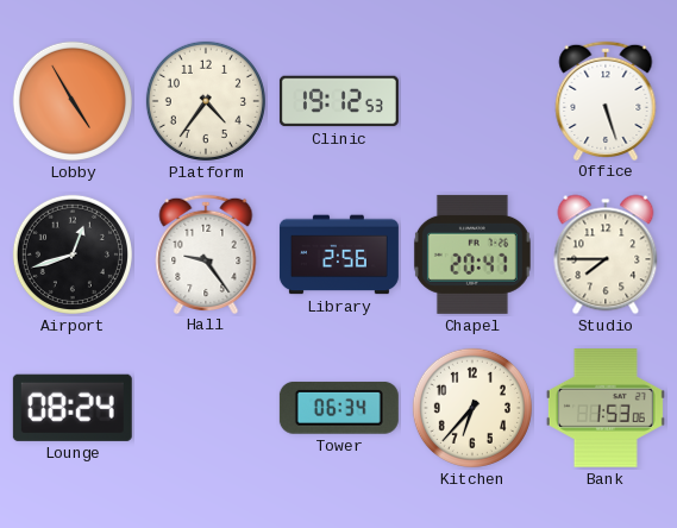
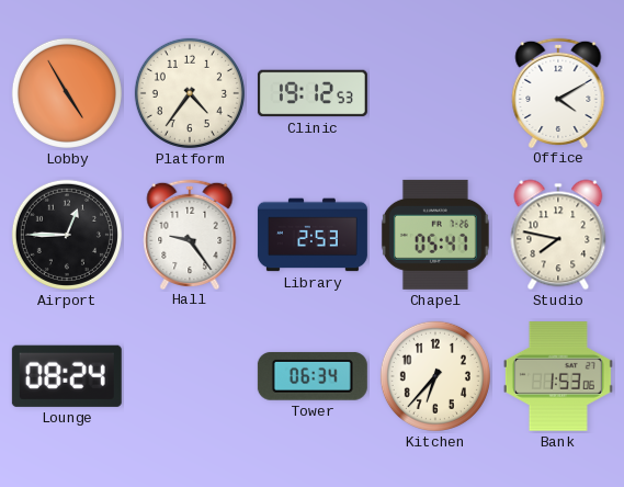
Office: 5:27 -> 4:10 (558, 92)
Airport: 12:42 -> 12:45 (67, 235)
Library: 2:56 -> 2:53 (313, 235)
Chapel: 20:47 -> 05:47 (435, 235)
Studio: 7:45 -> 7:47 (558, 235)
